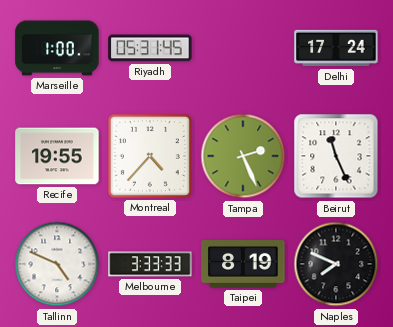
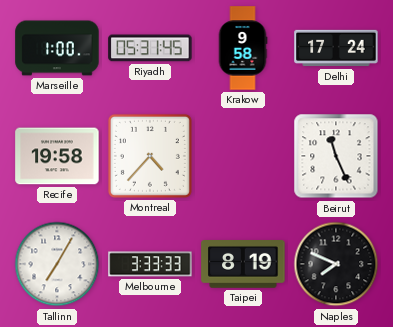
Krakow: none -> 9:58 (243, 48)
Recife: 19:55 -> 19:58 (57, 156)
Tampa: 2:26 -> none (243, 156)
Tallinn: 4:49 -> 7:05 (57, 264)
